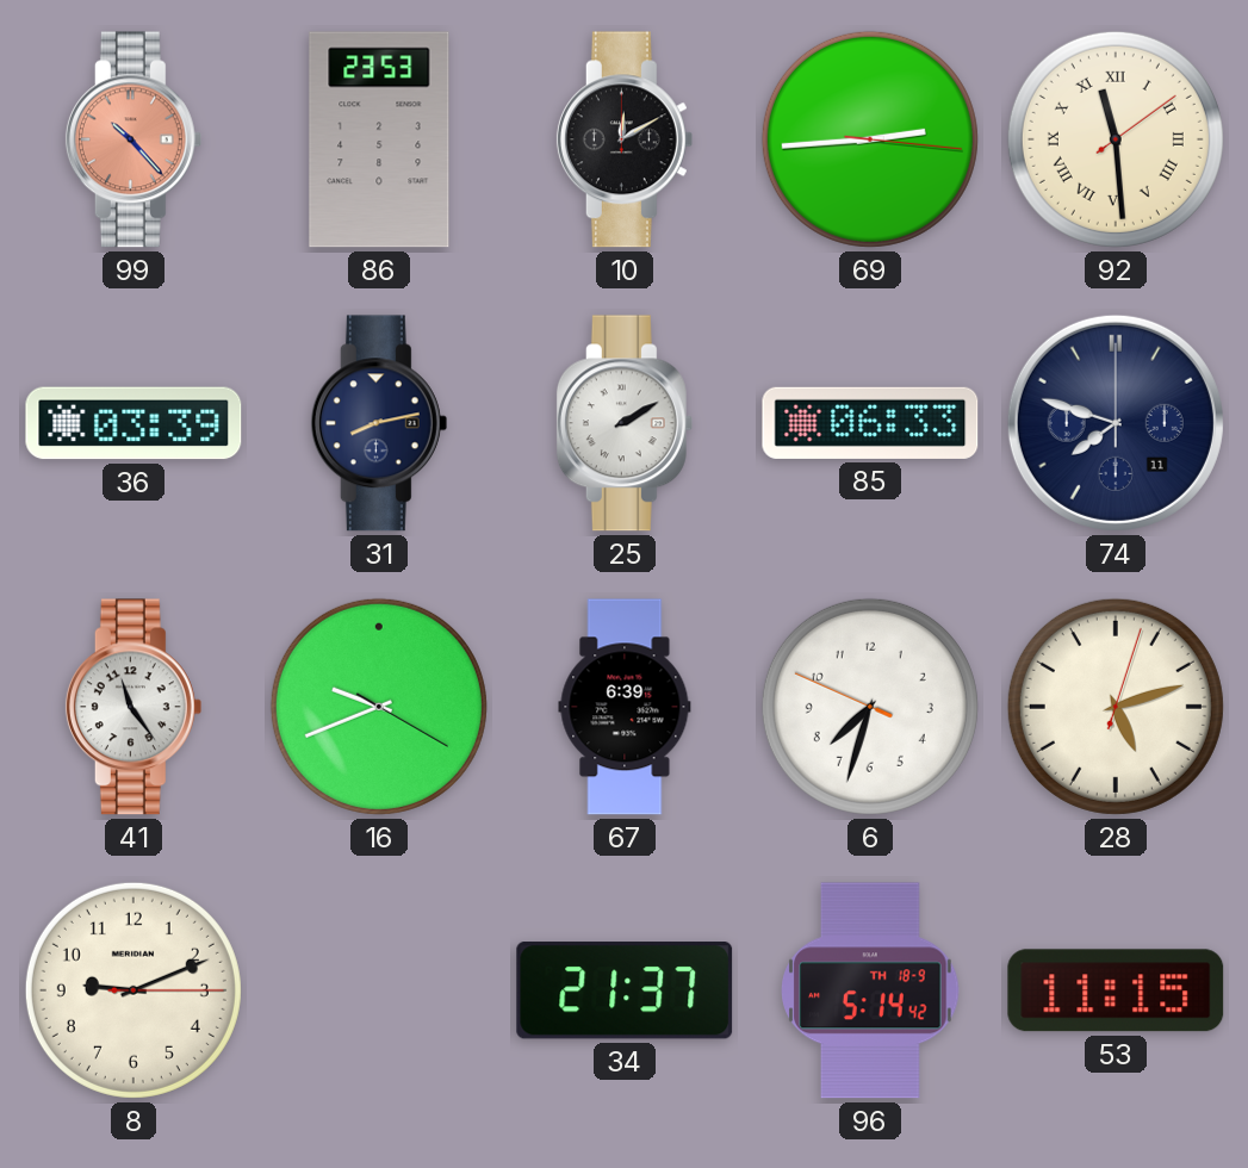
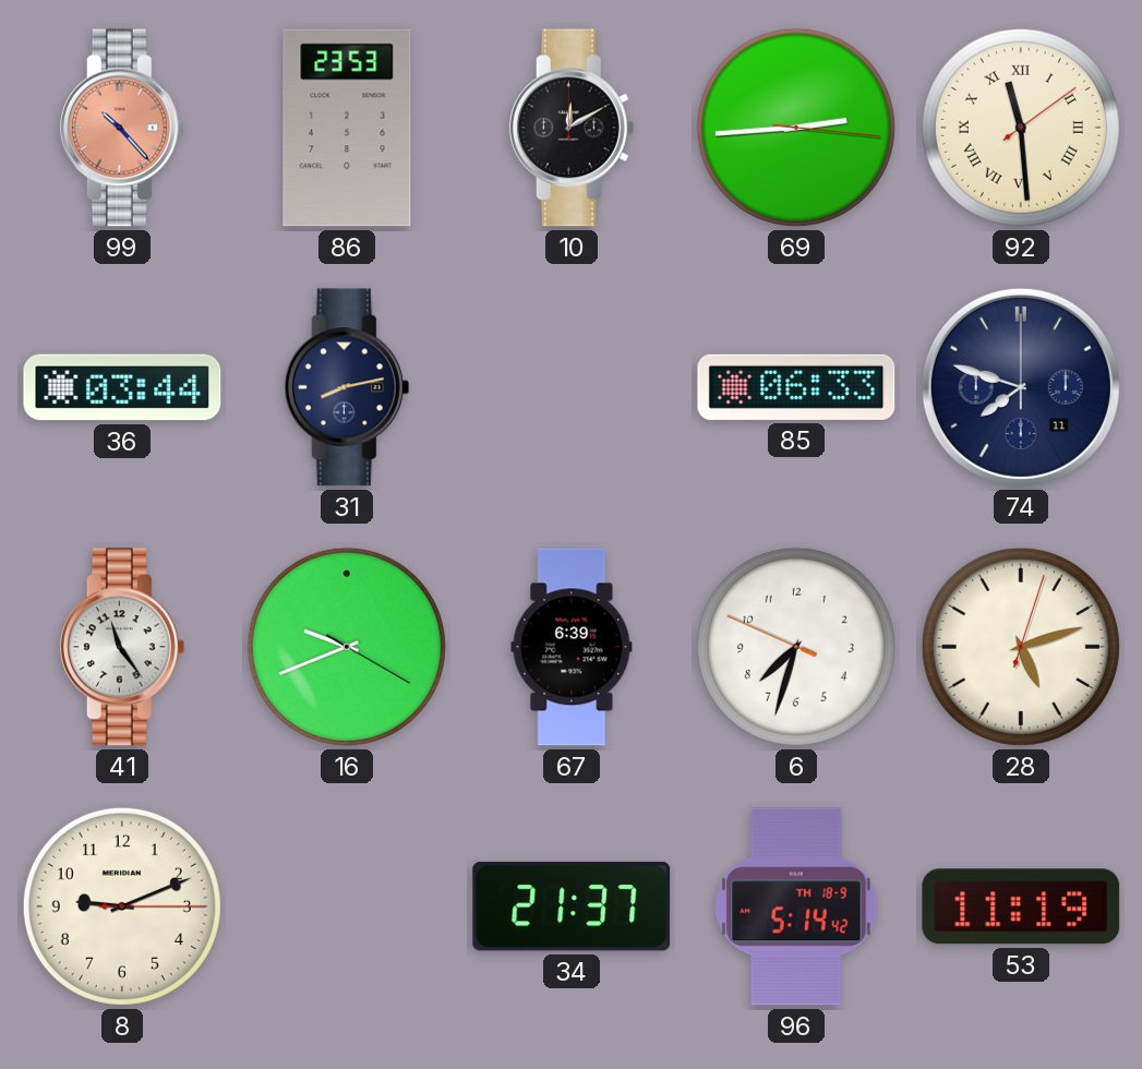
36: 03:39 -> 03:44 (122, 387)
25: 2:10 -> none (625, 423)
53: 11:15 -> 11:19 (1021, 906)
